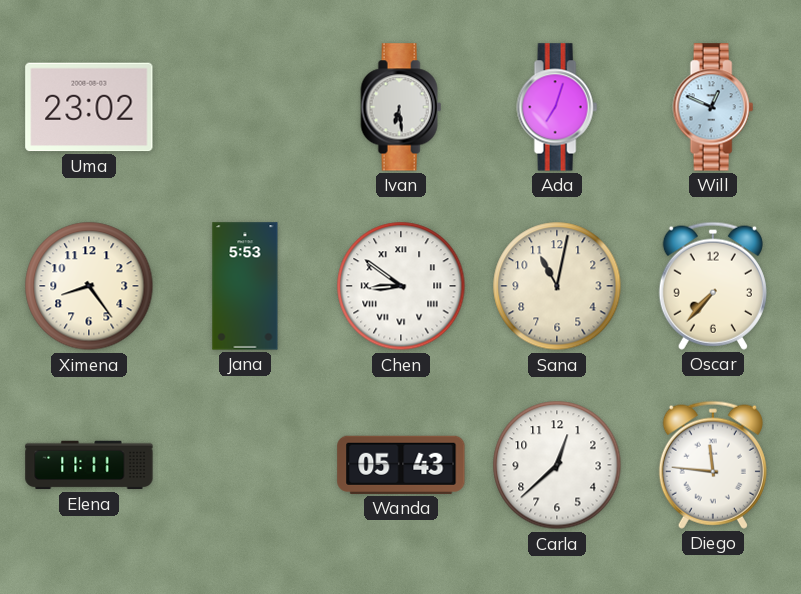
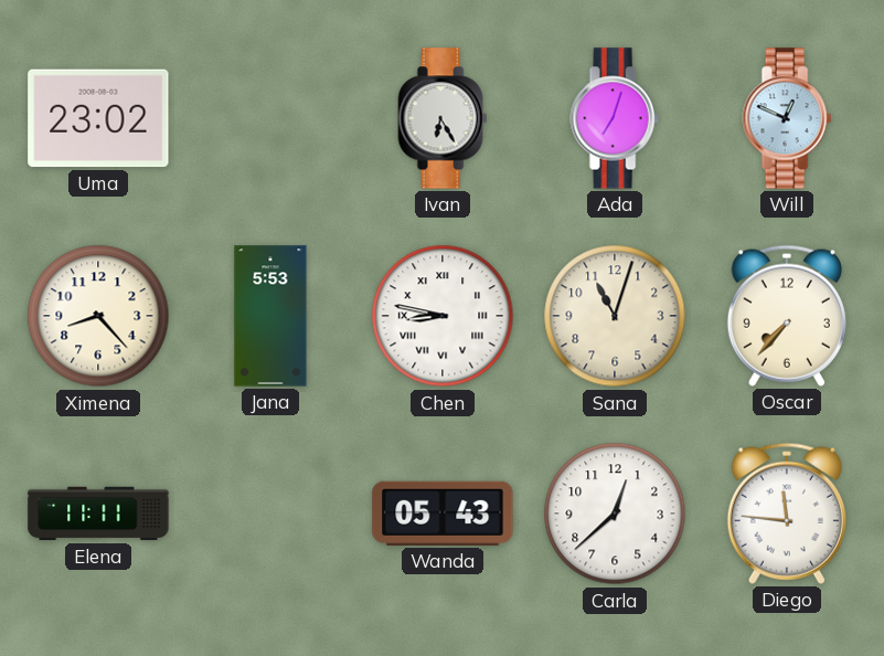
Ivan: 6:29 -> 6:25 (443, 118)
Ximena: 8:24 -> 8:23 (98, 316)
Chen: 8:51 -> 8:47 (443, 316)
Sana: 11:02 -> 11:03 (615, 316)
